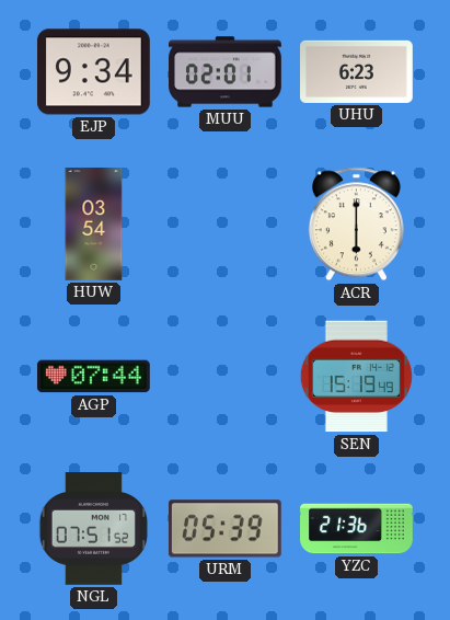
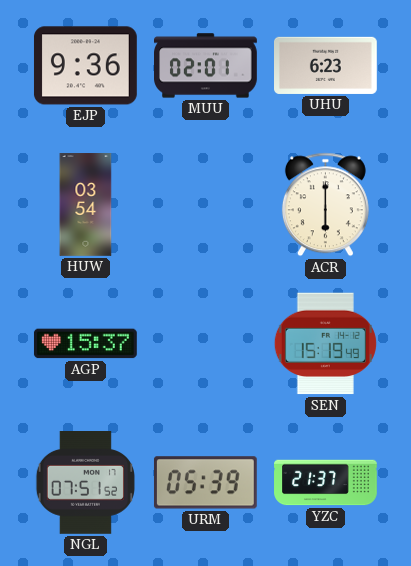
EJP: 9:34 -> 9:36 (86, 66)
AGP: 07:44 -> 15:37 (86, 344)
YZC: 21:36 -> 21:37 (326, 483)
